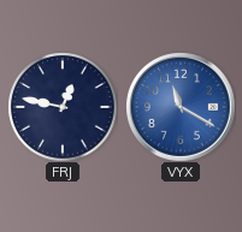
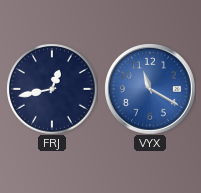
FRJ: 12:47 -> 12:43 (52, 89)
